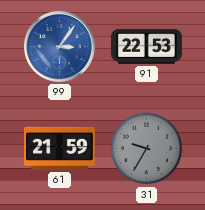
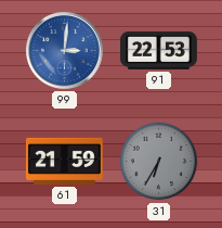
99: 3:06 -> 3:01 (64, 50)
31: 9:35 -> 6:35 (159, 162)
